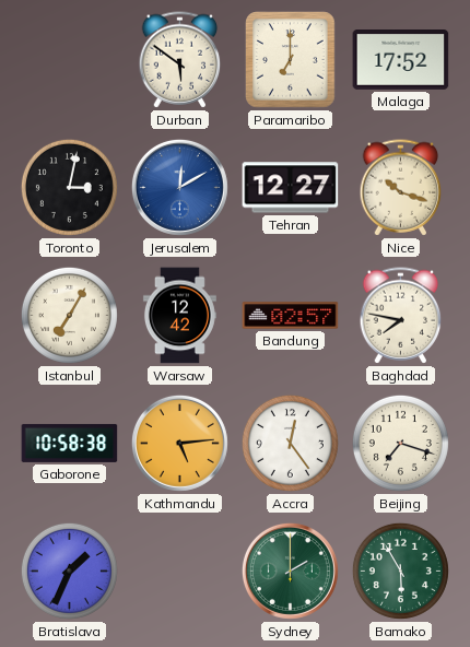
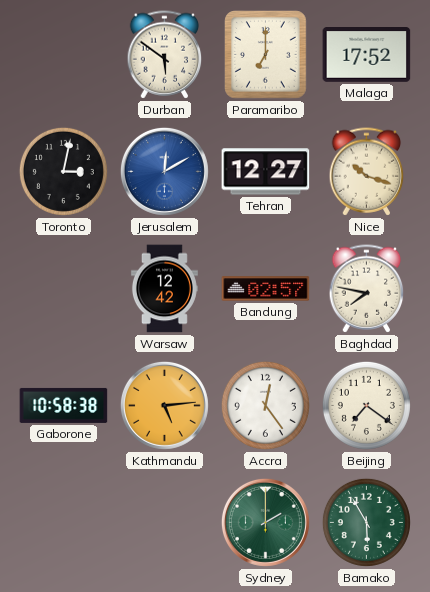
Istanbul: 7:05 -> none (69, 315)
Beijing: 7:18 -> 7:21 (366, 405)
Bratislava: 1:34 -> none (69, 570)
